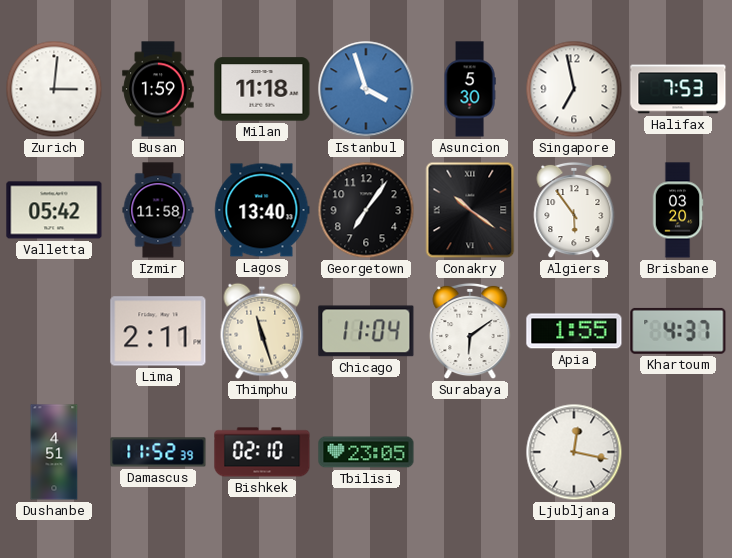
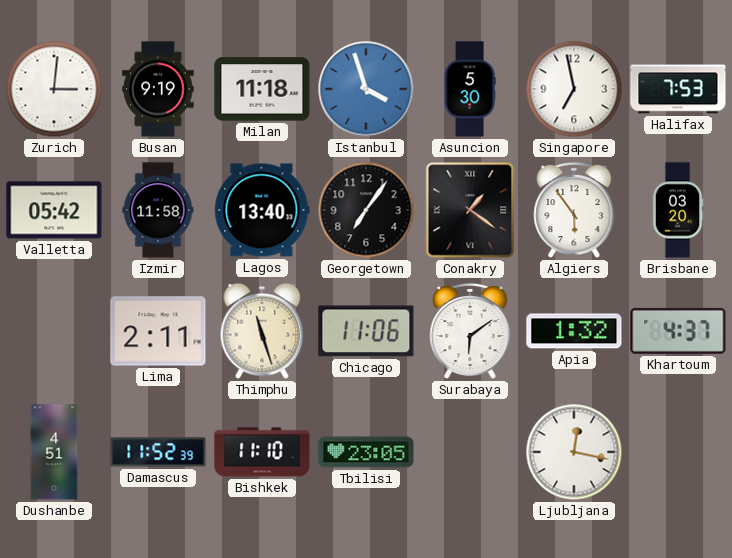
Busan: 1:59 -> 9:19 (158, 89)
Conakry: 10:21 -> 1:21 (470, 210)
Chicago: 11:04 -> 11:06 (366, 331)
Apia: 1:55 -> 1:32 (574, 331)
Bishkek: 02:10 -> 11:10 (262, 452)
